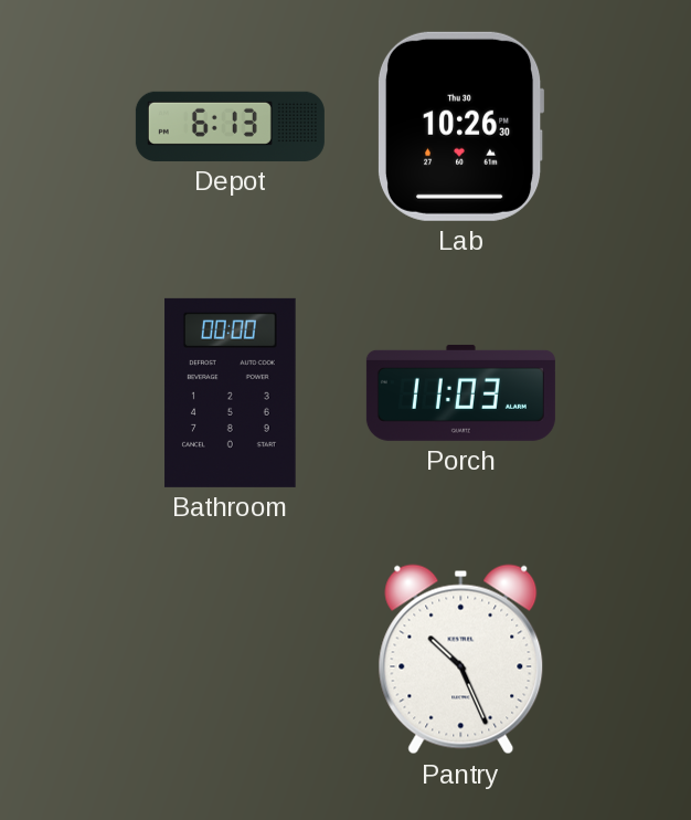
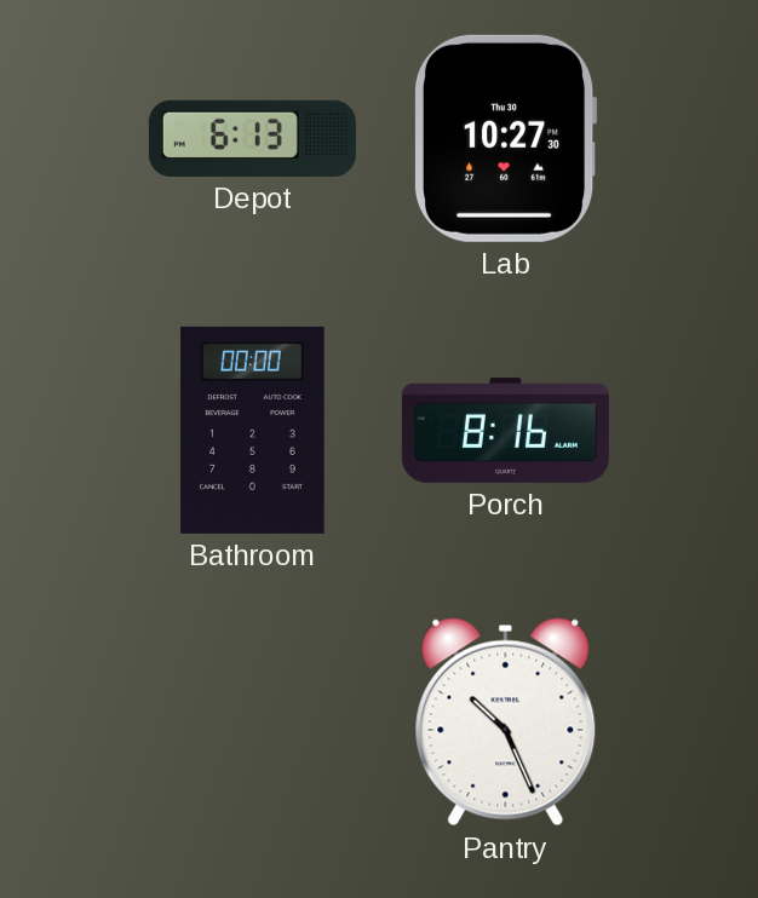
Lab: 10:26 -> 10:27 (505, 138)
Porch: 11:03 -> 8:16 (505, 430)
